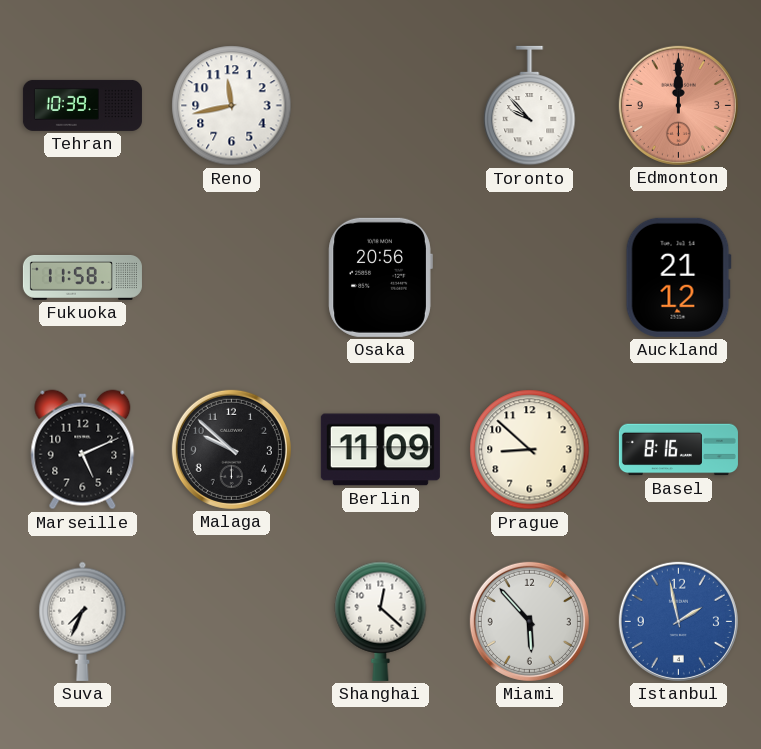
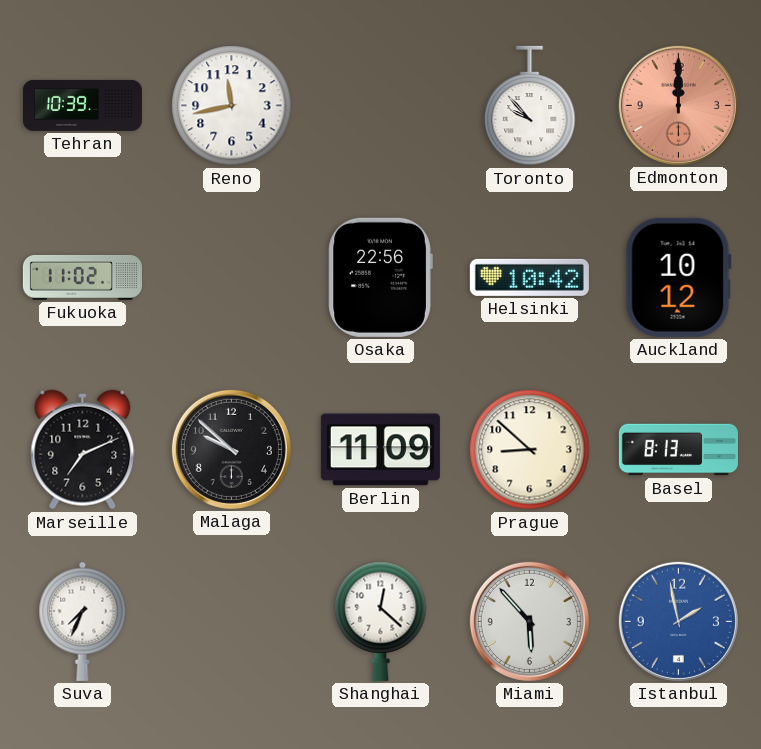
Fukuoka: 11:58 -> 11:02 (82, 277)
Osaka: 20:56 -> 22:56 (380, 277)
Helsinki: none -> 10:42 (529, 277)
Auckland: 21:12 -> 10:12 (678, 277)
Marseille: 5:11 -> 7:11 (83, 450)
Basel: 8:16 -> 8:13 (678, 450)
